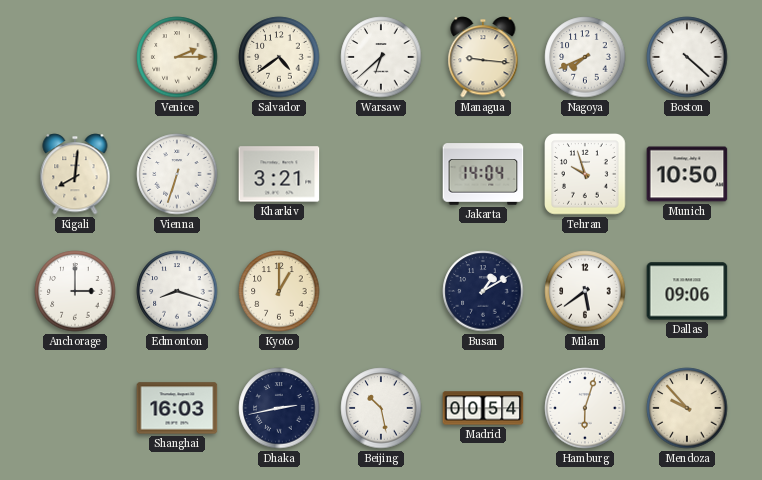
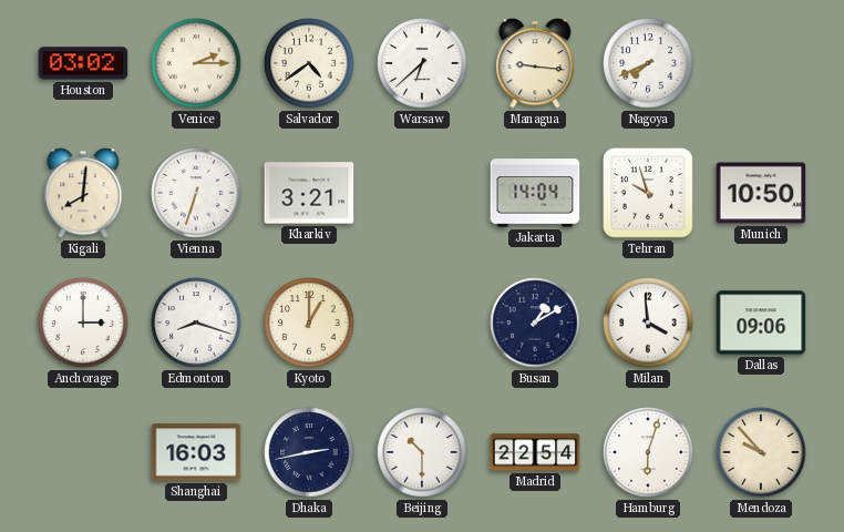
Houston: none -> 03:02 (83, 63)
Boston: 4:22 -> none (687, 57)
Milan: 5:39 -> 3:59 (648, 323)
Beijing: 10:28 -> 10:30 (422, 452)
Madrid: 00:54 -> 22:54 (535, 452)
